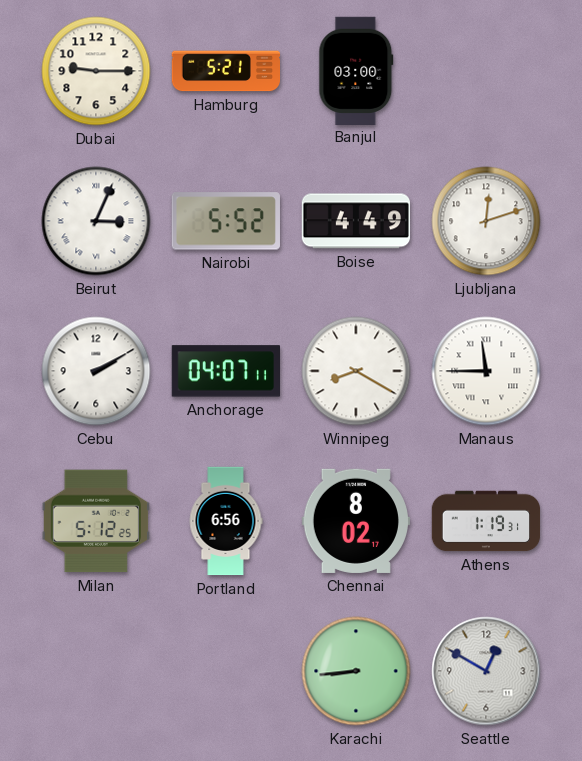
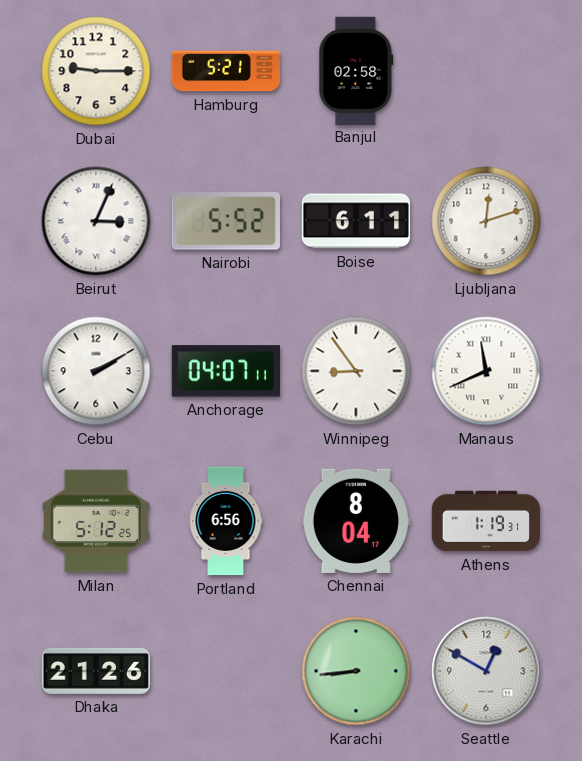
Banjul: 03:00 -> 02:58 (356, 70)
Boise: 4:49 -> 6:11 (356, 221)
Winnipeg: 8:20 -> 8:54 (356, 371)
Manaus: 11:45 -> 11:41 (486, 371)
Chennai: 8:02 -> 8:04 (355, 521)
Dhaka: none -> 21:26 (96, 671)
